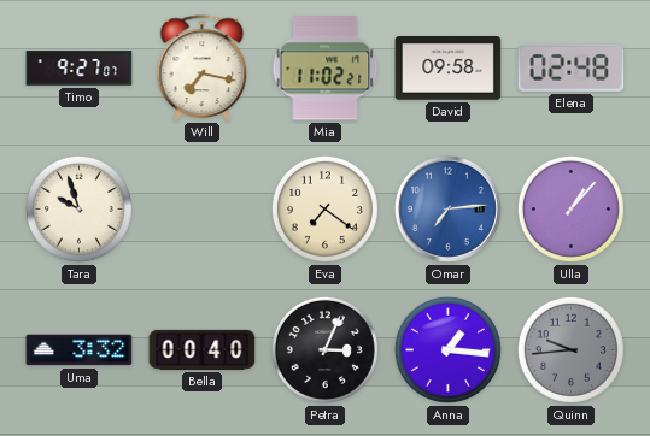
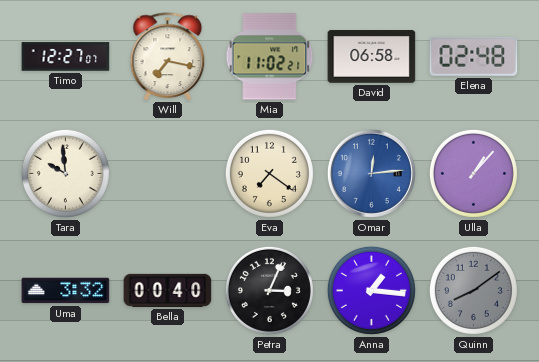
Timo: 9:27 -> 12:27 (66, 57)
David: 09:58 -> 06:58 (372, 57)
Tara: 9:57 -> 9:59 (65, 173)
Omar: 7:14 -> 12:14 (371, 173)
Quinn: 9:44 -> 8:09 (473, 290)
